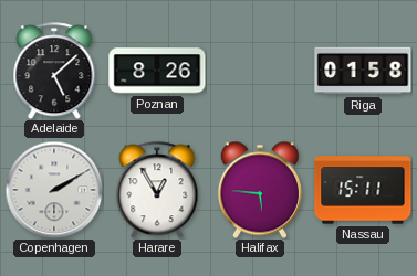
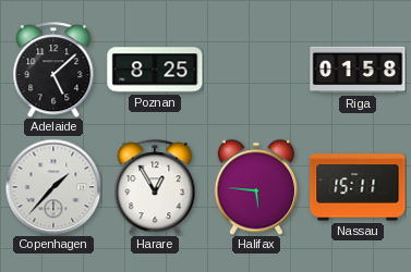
Poznan: 8:26 -> 8:25 (155, 70)
Copenhagen: 2:10 -> 1:37 (53, 187)
